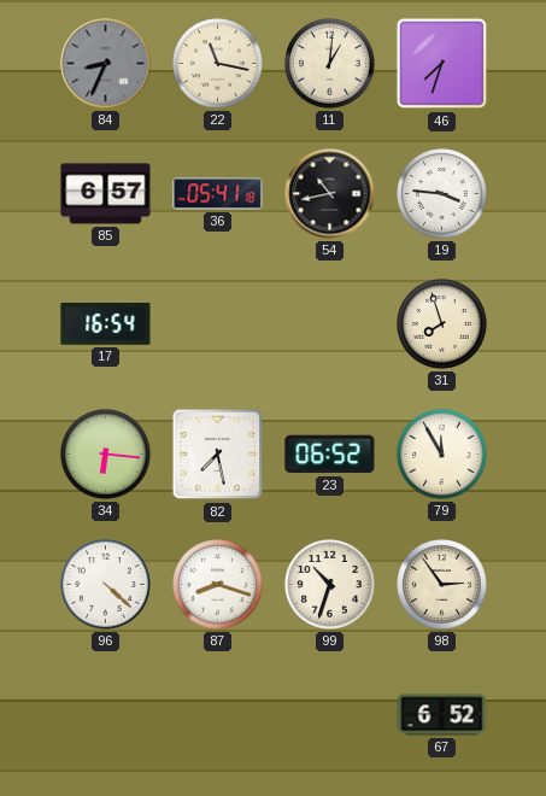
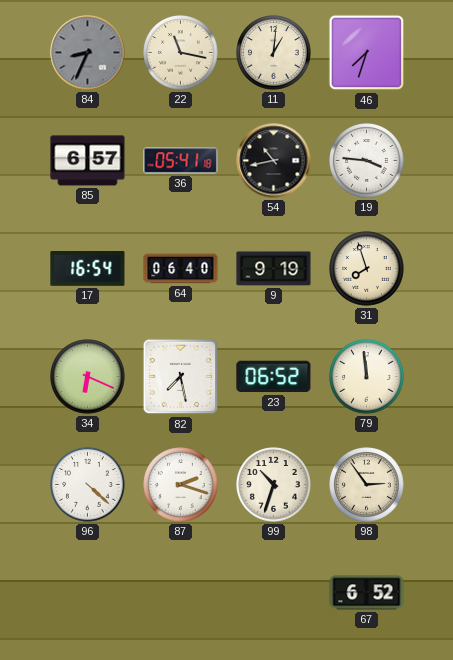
64: none -> 06:40 (181, 269)
9: none -> 9:19 (274, 269)
34: 6:16 -> 6:19 (88, 377)
79: 11:55 -> 11:59 (367, 377)
87: 8:18 -> 2:18 (181, 485)
